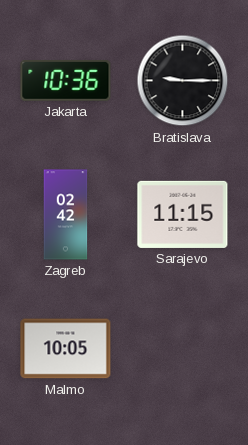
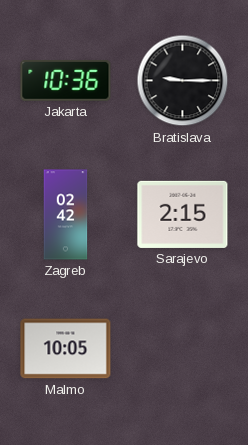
Sarajevo: 11:15 -> 2:15 (183, 214)
